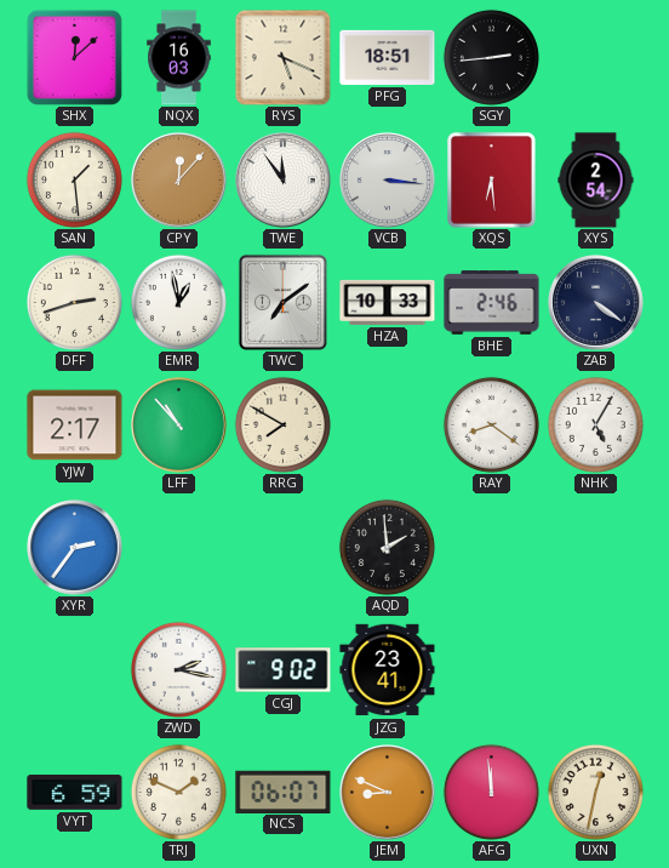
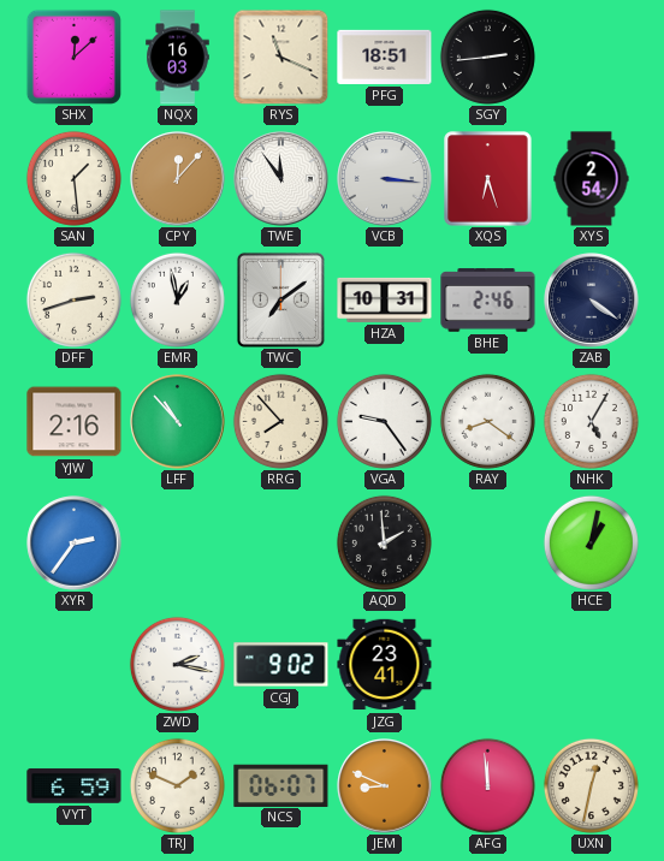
RYS: 5:19 -> 11:19 (280, 57)
XQS: 6:29 -> 6:27 (488, 179)
HZA: 10:33 -> 10:31 (385, 299)
YJW: 2:17 -> 2:16 (75, 422)
RRG: 7:50 -> 7:53 (280, 421)
VGA: none -> 9:24 (384, 421)
HCE: none -> 1:02 (591, 542)
